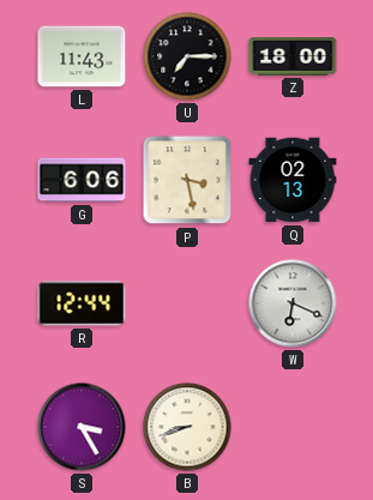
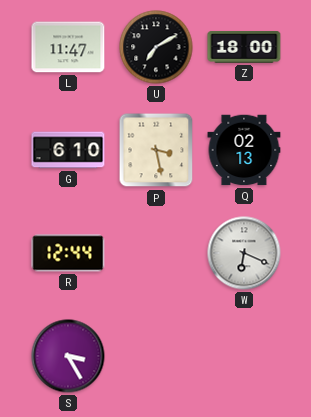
L: 11:43 -> 11:47 (68, 47)
U: 7:15 -> 7:10 (156, 47)
G: 6:06 -> 6:10 (68, 150)
B: 8:42 -> none (187, 427)
